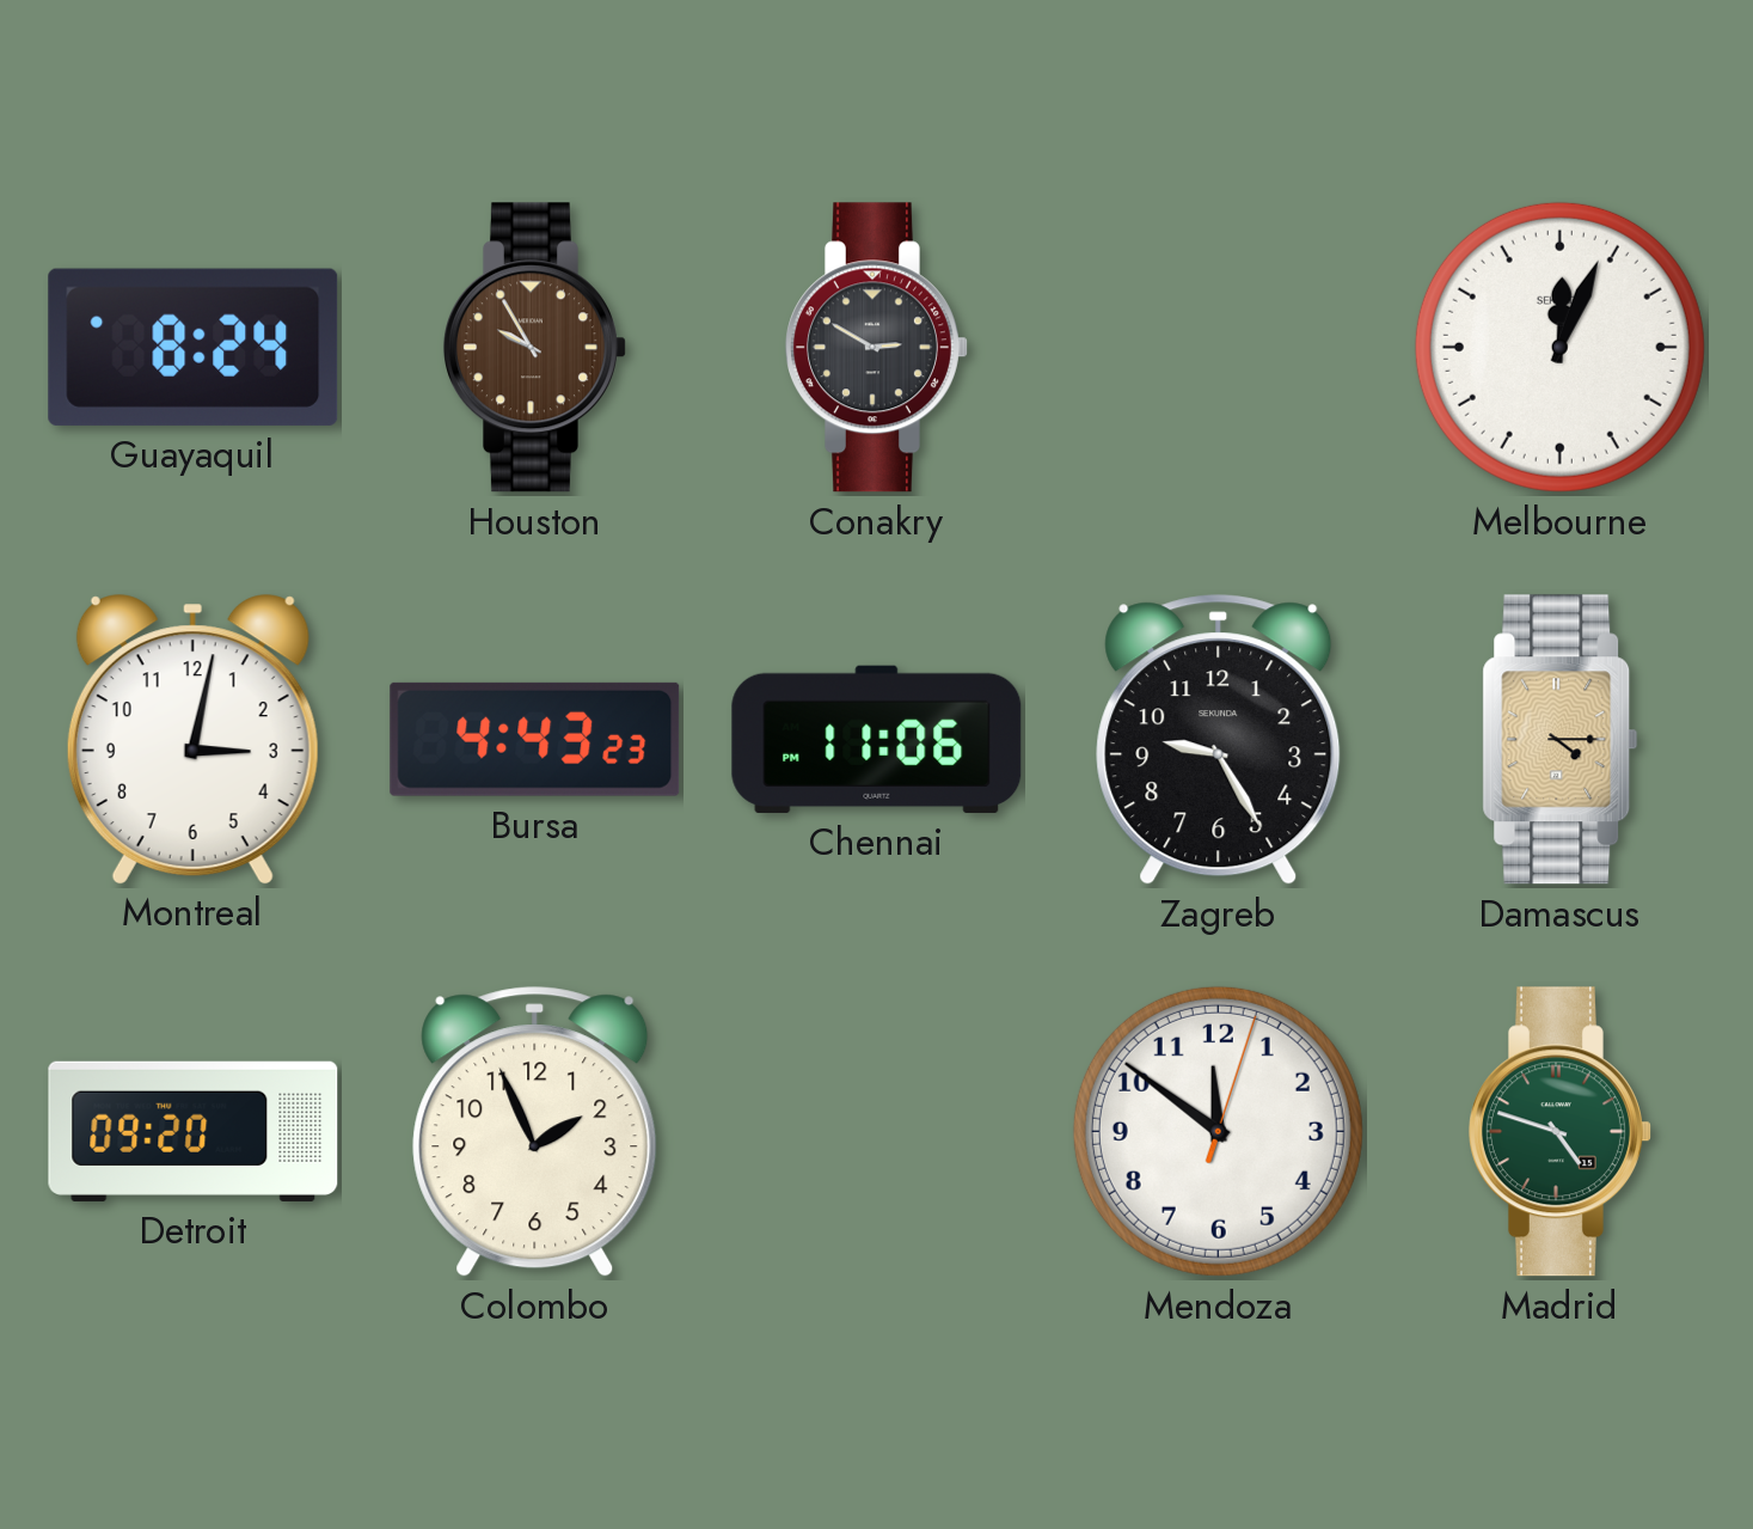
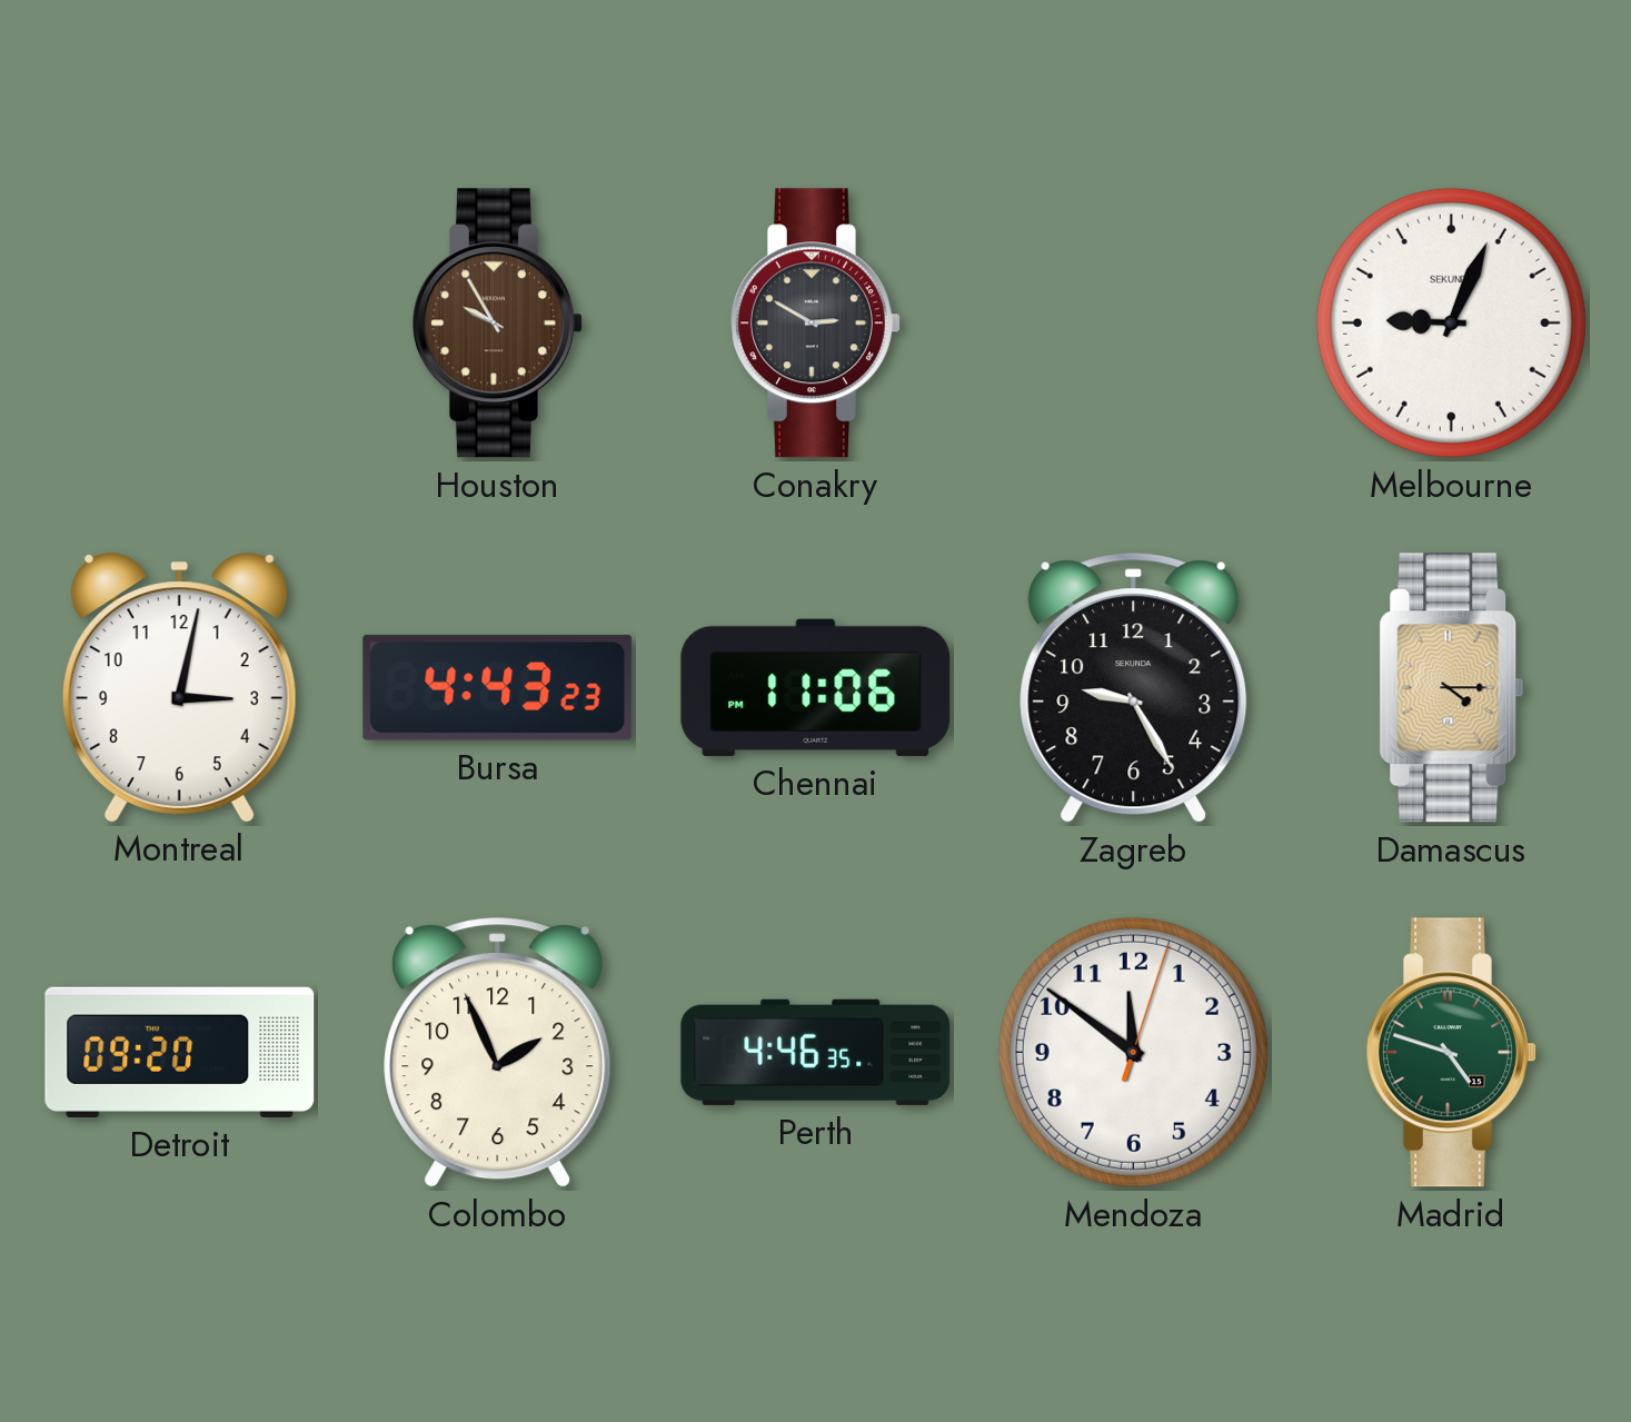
Guayaquil: 8:24 -> none (194, 347)
Melbourne: 12:04 -> 9:04 (1451, 322)
Perth: none -> 4:46 (816, 1052)
